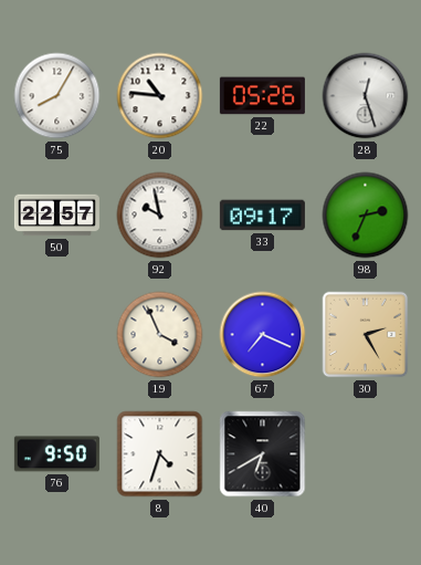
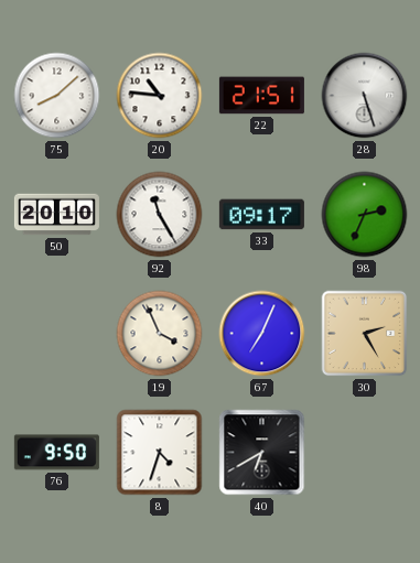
75: 8:05 -> 8:08 (57, 96)
22: 05:26 -> 21:51 (261, 96)
28: 12:27 -> 5:27 (365, 96)
50: 22:57 -> 20:10 (56, 215)
92: 9:58 -> 11:25 (160, 215)
67: 7:19 -> 7:04 (262, 334)
